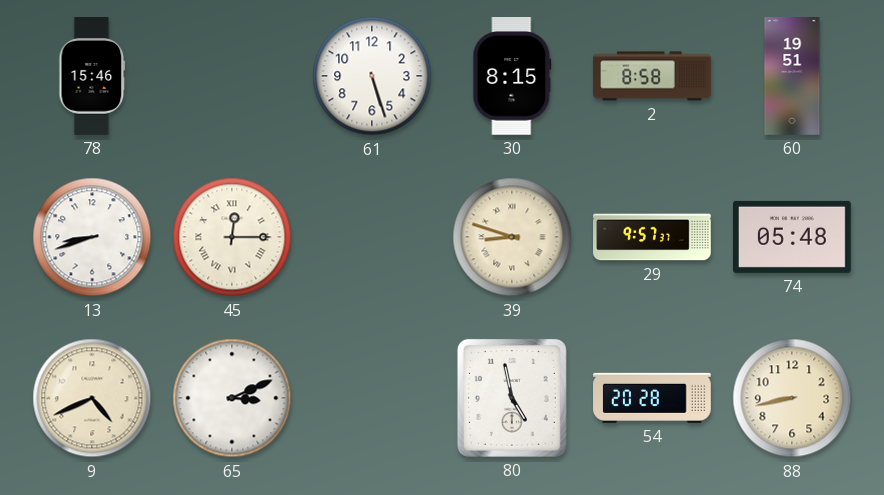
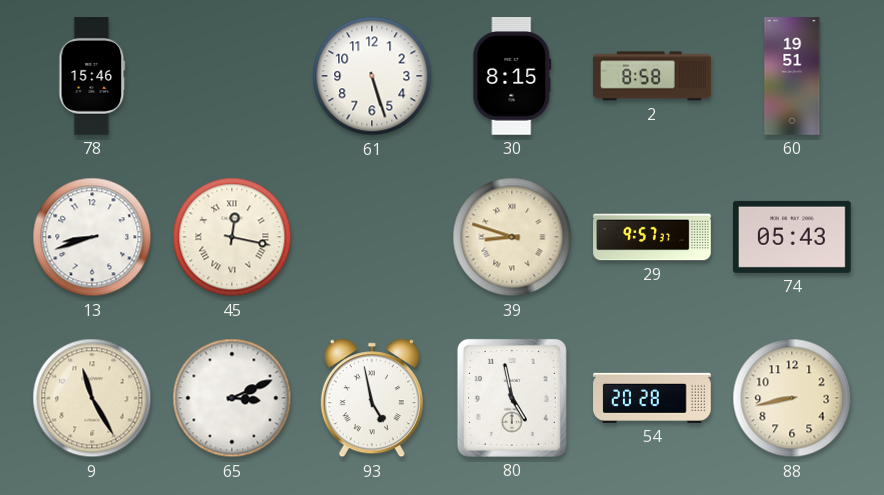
45: 12:15 -> 12:17 (232, 237)
74: 05:48 -> 05:43 (793, 237)
9: 4:41 -> 11:25 (92, 398)
93: none -> 4:58 (372, 398)
